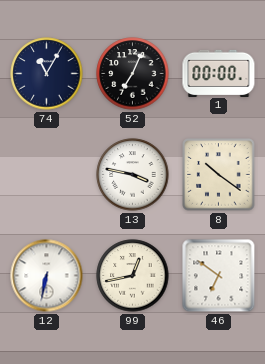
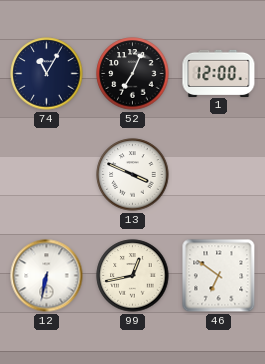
1: 00:00 -> 12:00 (219, 73)
13: 3:47 -> 3:49 (133, 175)
8: 10:21 -> none (219, 175)
